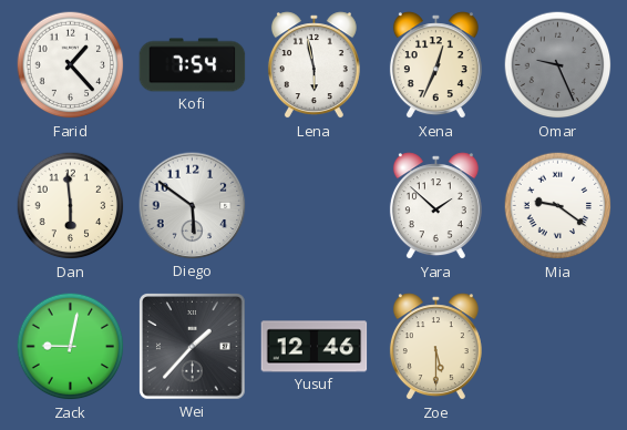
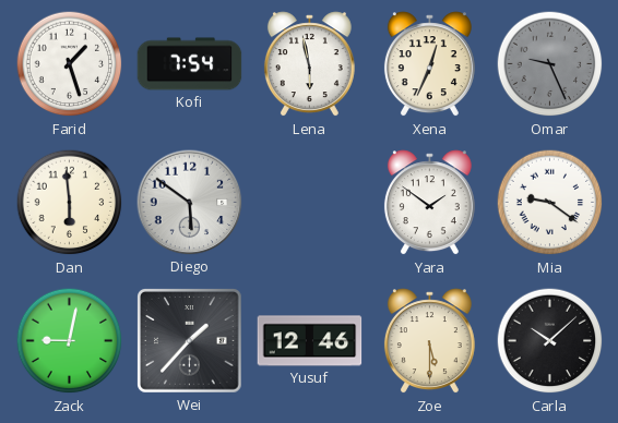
Farid: 1:23 -> 1:27 (70, 64)
Yara: 1:52 -> 1:51 (429, 203)
Carla: none -> 10:08 (550, 341)
